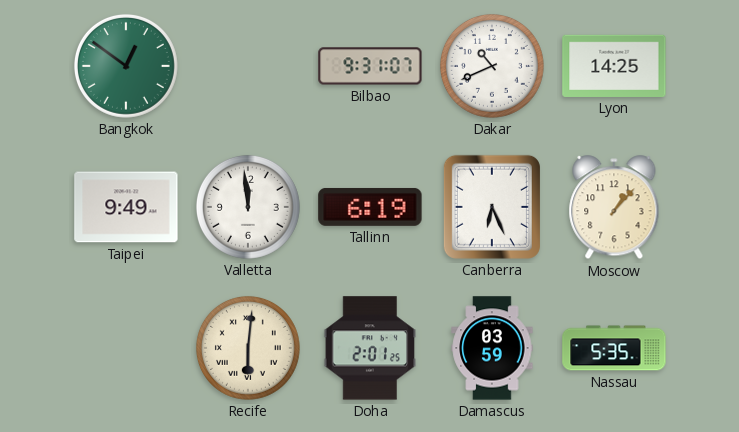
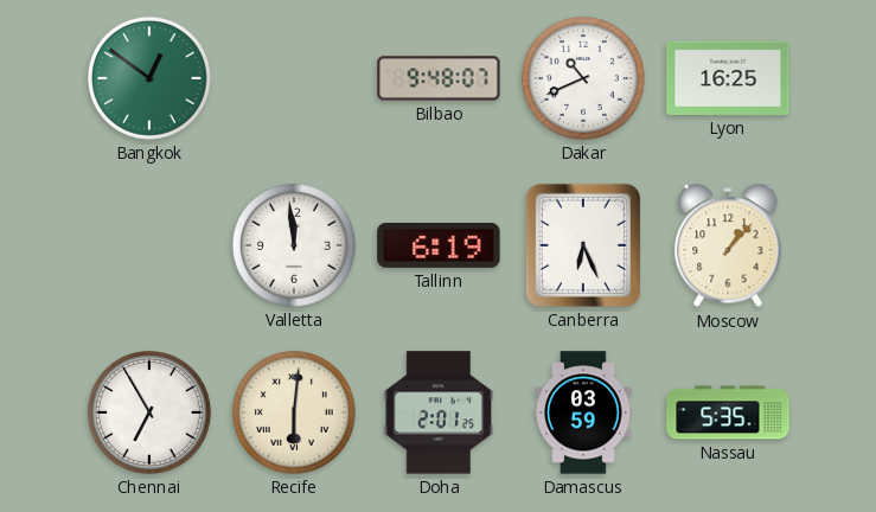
Bilbao: 9:31 -> 9:48 (439, 78)
Lyon: 14:25 -> 16:25 (728, 78)
Taipei: 9:49 -> none (126, 207)
Chennai: none -> 6:55 (149, 412)
